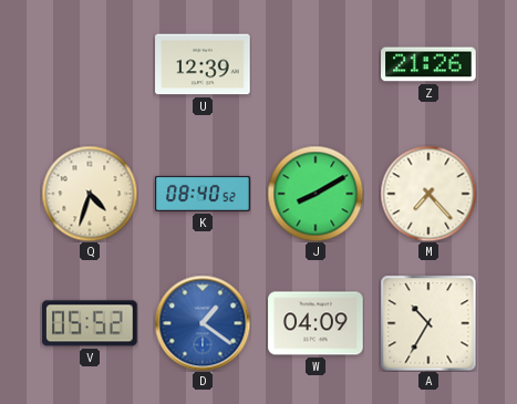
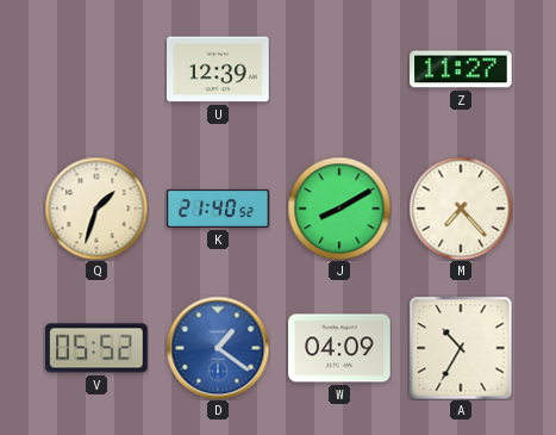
Z: 21:26 -> 11:27 (461, 69)
Q: 4:33 -> 1:33 (96, 209)
K: 08:40 -> 21:40 (218, 209)
